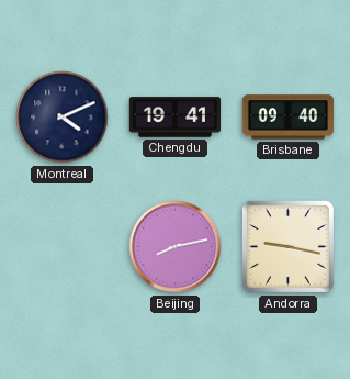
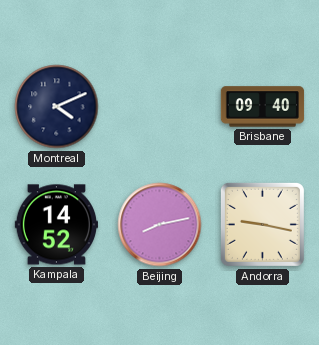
Chengdu: 19:41 -> none (174, 118)
Kampala: none -> 14:52 (56, 225)
